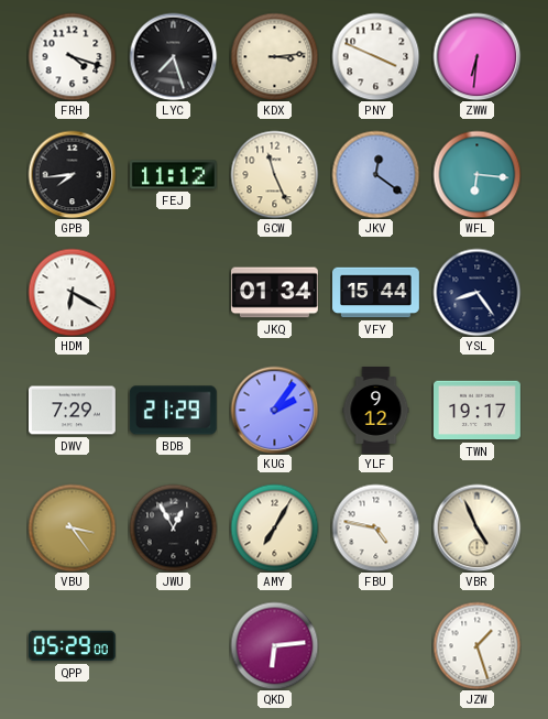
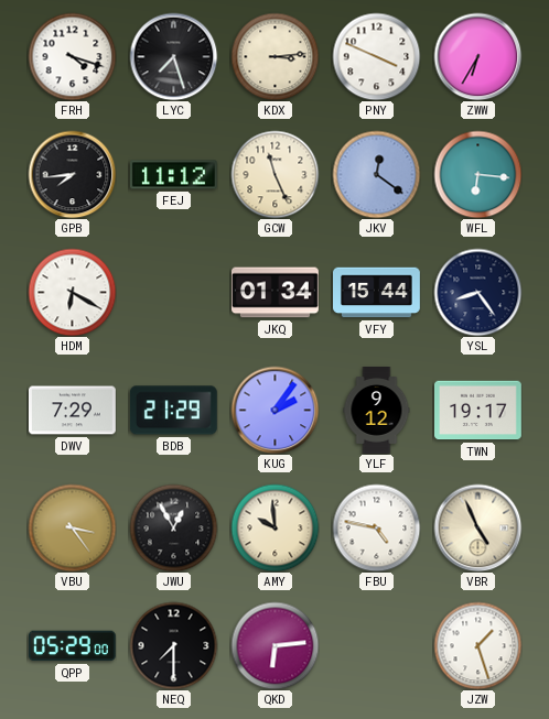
ZWW: 6:31 -> 6:35 (477, 56)
AMY: 7:05 -> 9:59 (274, 527)
NEQ: none -> 7:30 (173, 645)
